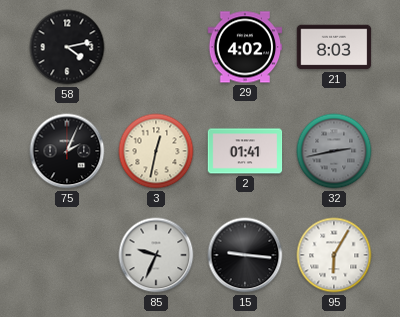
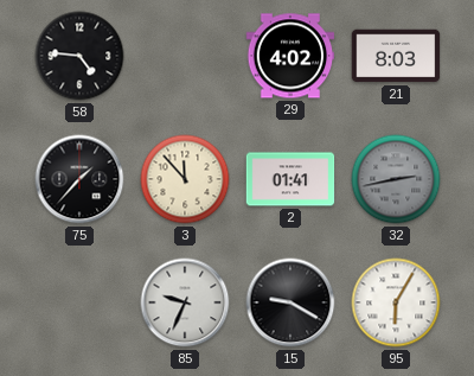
58: 4:13 -> 4:46 (79, 56)
75: 2:04 -> 1:37 (79, 179)
3: 12:32 -> 11:53 (185, 179)
15: 9:16 -> 9:20 (290, 302)
